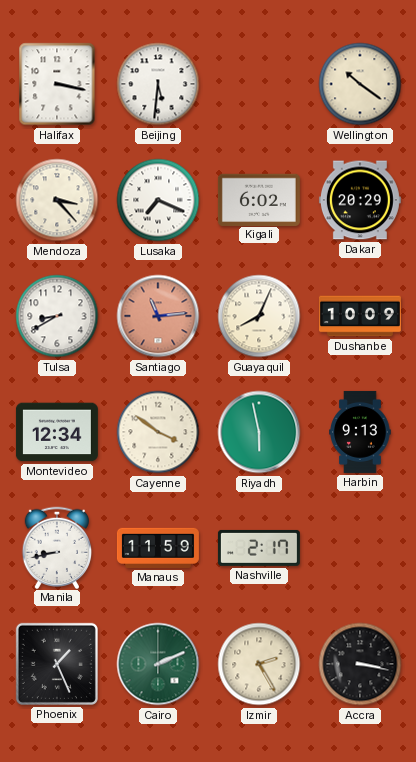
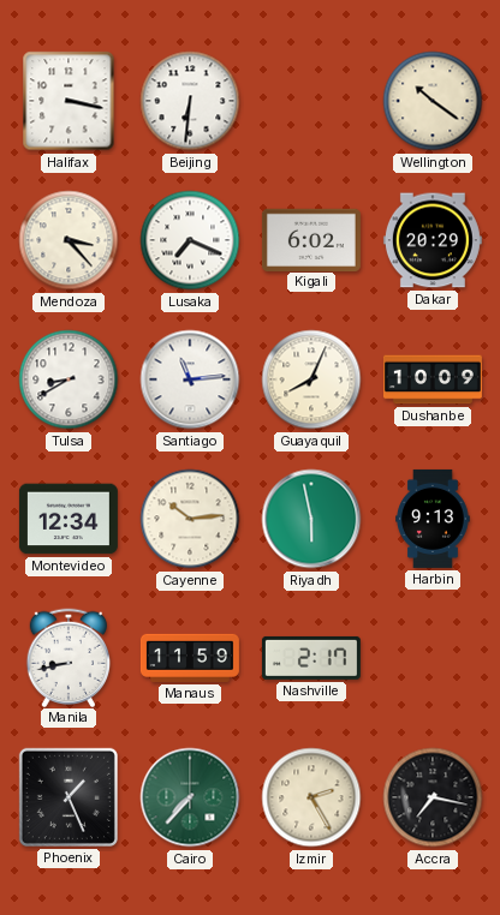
Beijing: 5:31 -> 6:31 (190, 101)
Santiago dial: salmon -> white (190, 379)
Cayenne: 3:51 -> 10:14 (190, 519)
Cairo: 2:11 -> 7:37 (190, 797)
Accra: 3:17 -> 7:17 (433, 797)
